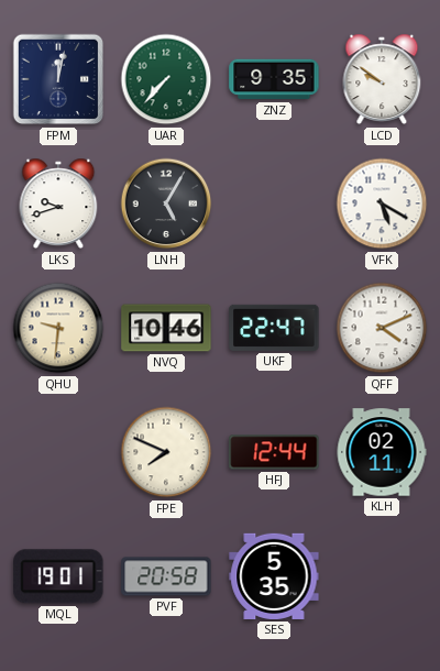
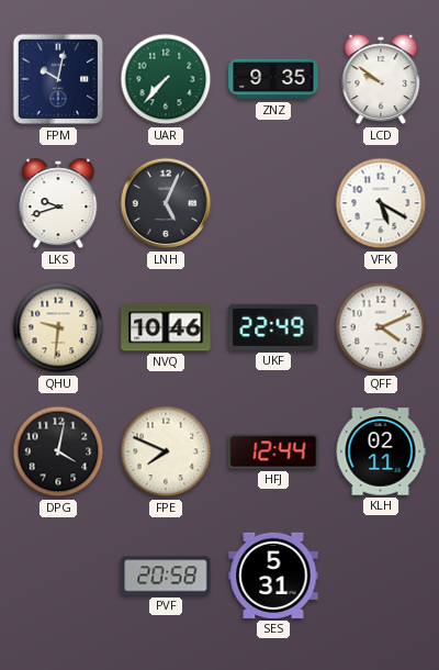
FPM: 12:02 -> 10:02 (58, 79)
LNH: 5:05 -> 5:04 (166, 203)
UKF: 22:47 -> 22:49 (273, 327)
DPG: none -> 4:02 (58, 451)
MQL: 19:01 -> none (58, 576)
SES: 5:35 -> 5:31 (273, 576)
